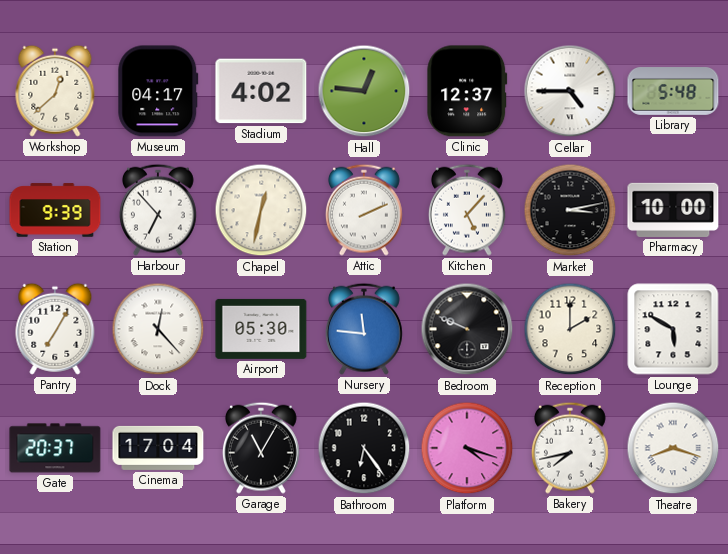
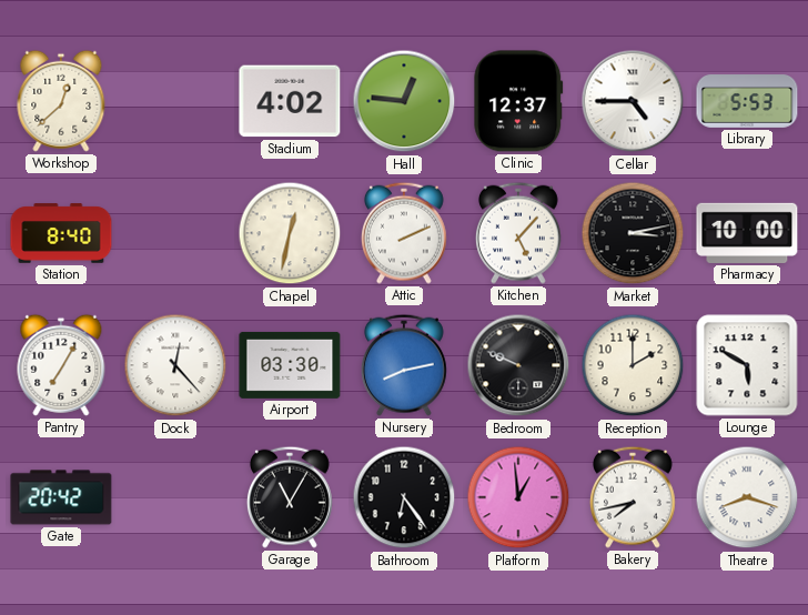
Museum: 04:17 -> none (158, 91)
Library: 5:48 -> 5:53 (747, 101)
Station: 9:39 -> 8:40 (61, 233)
Harbour: 6:53 -> none (158, 210)
Airport: 05:30 -> 03:30 (290, 365)
Nursery: 11:46 -> 8:13 (404, 365)
Gate: 20:37 -> 20:42 (61, 497)
Cinema: 17:04 -> none (158, 448)
Platform: 4:18 -> 12:59 (518, 497)
